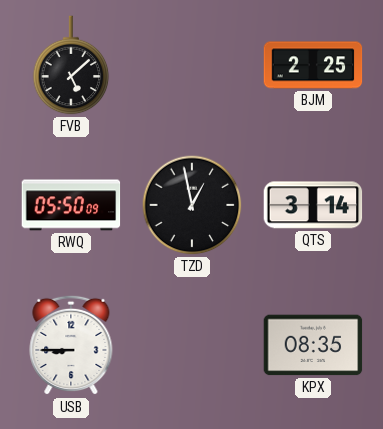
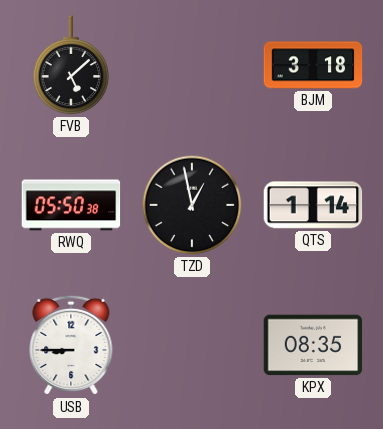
BJM: 2:25 -> 3:18 (313, 65)
RWQ: 05:50:09 -> 05:50:38 (71, 205)
QTS: 3:14 -> 1:14 (313, 205)
